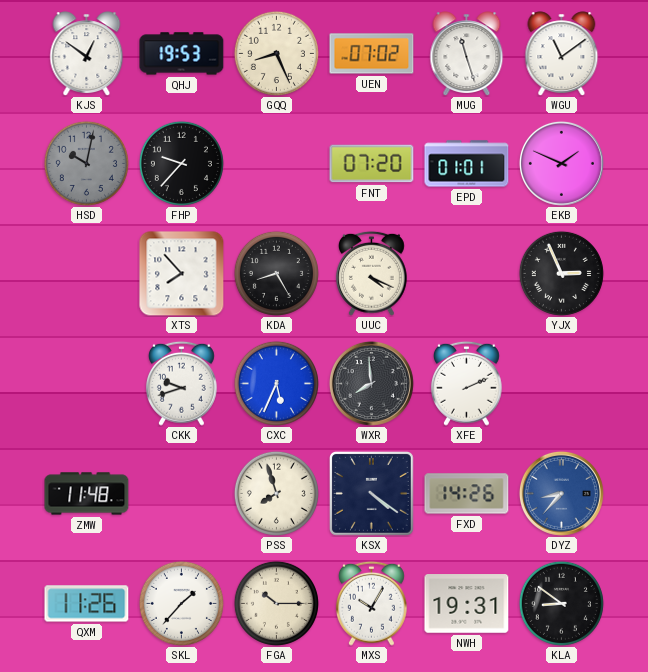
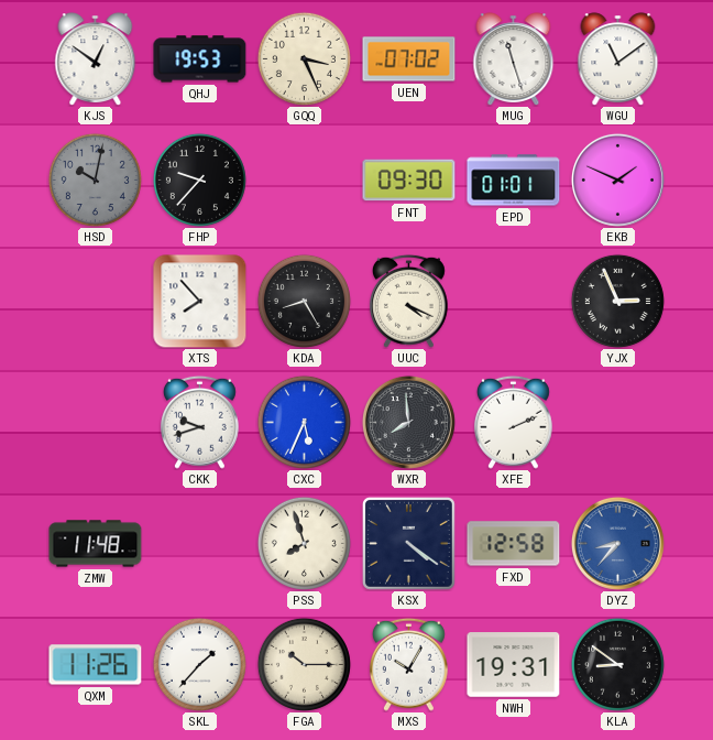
GQQ: 8:26 -> 3:26 (304, 58)
FNT: 07:20 -> 09:30 (409, 181)
FXD: 14:26 -> 12:58 (514, 544)
